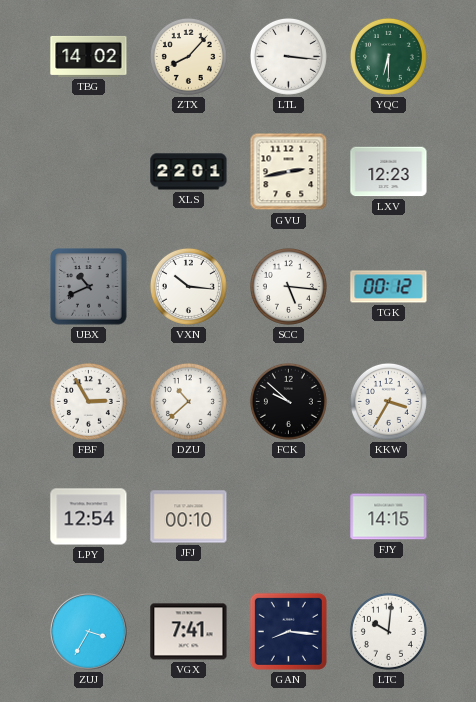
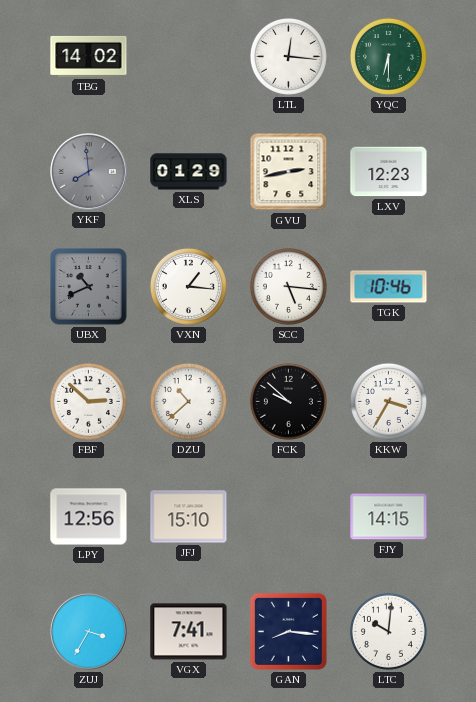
ZTX: 8:07 -> none (188, 56)
LTL: 3:16 -> 12:16 (288, 56)
YKF: none -> 7:59 (89, 172)
XLS: 22:01 -> 01:29 (189, 172)
VXN: 10:16 -> 1:16 (188, 286)
TGK: 00:12 -> 10:46 (389, 287)
FBF: 2:55 -> 2:52 (88, 401)
LPY: 12:54 -> 12:56 (89, 517)
JFJ: 00:10 -> 15:10 (189, 517)
